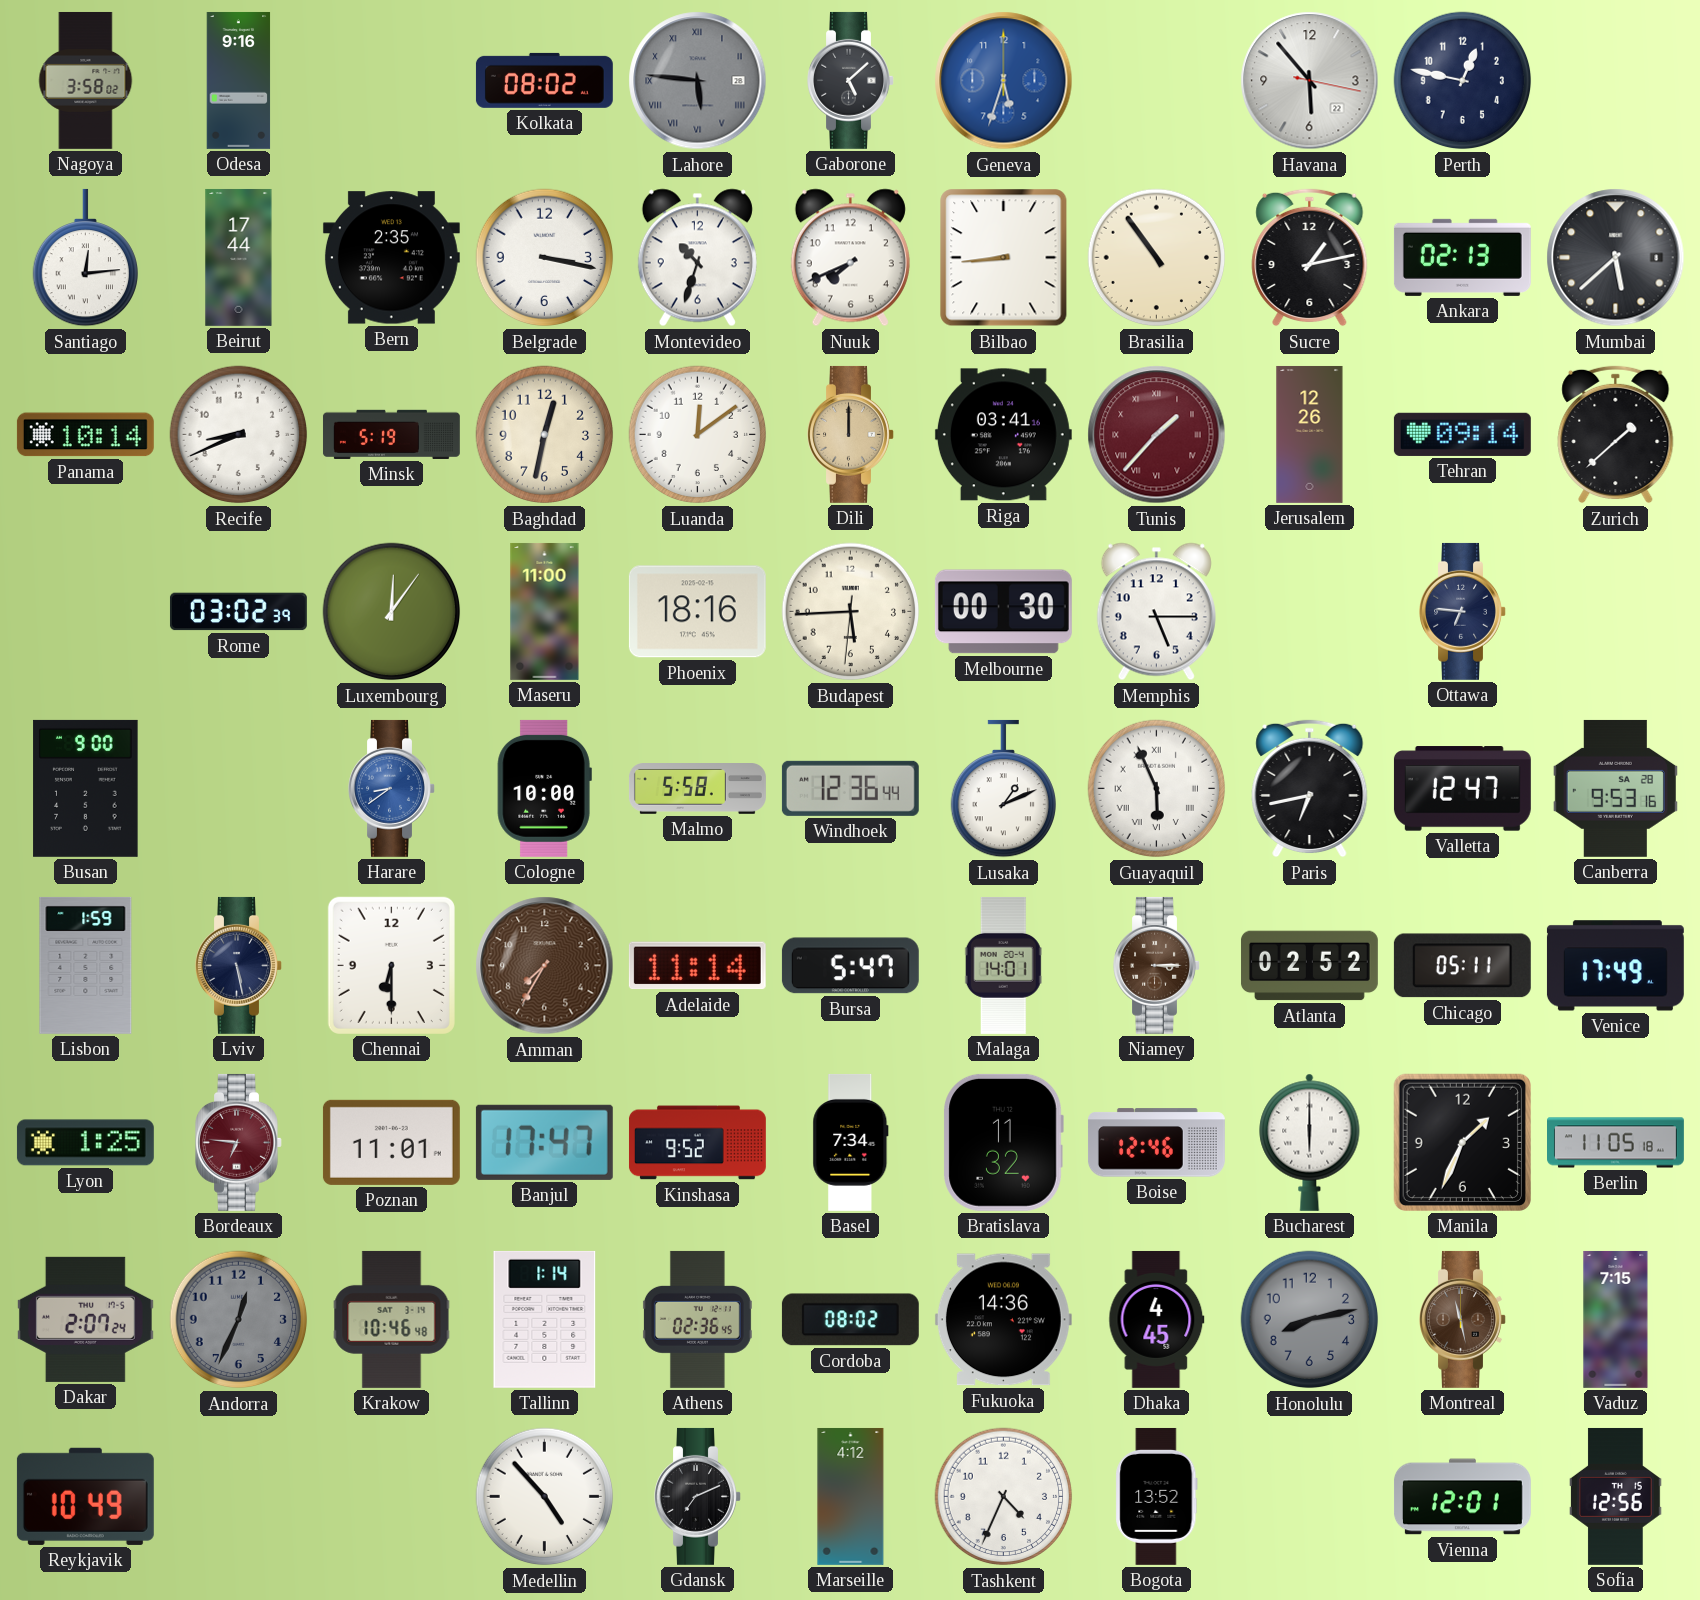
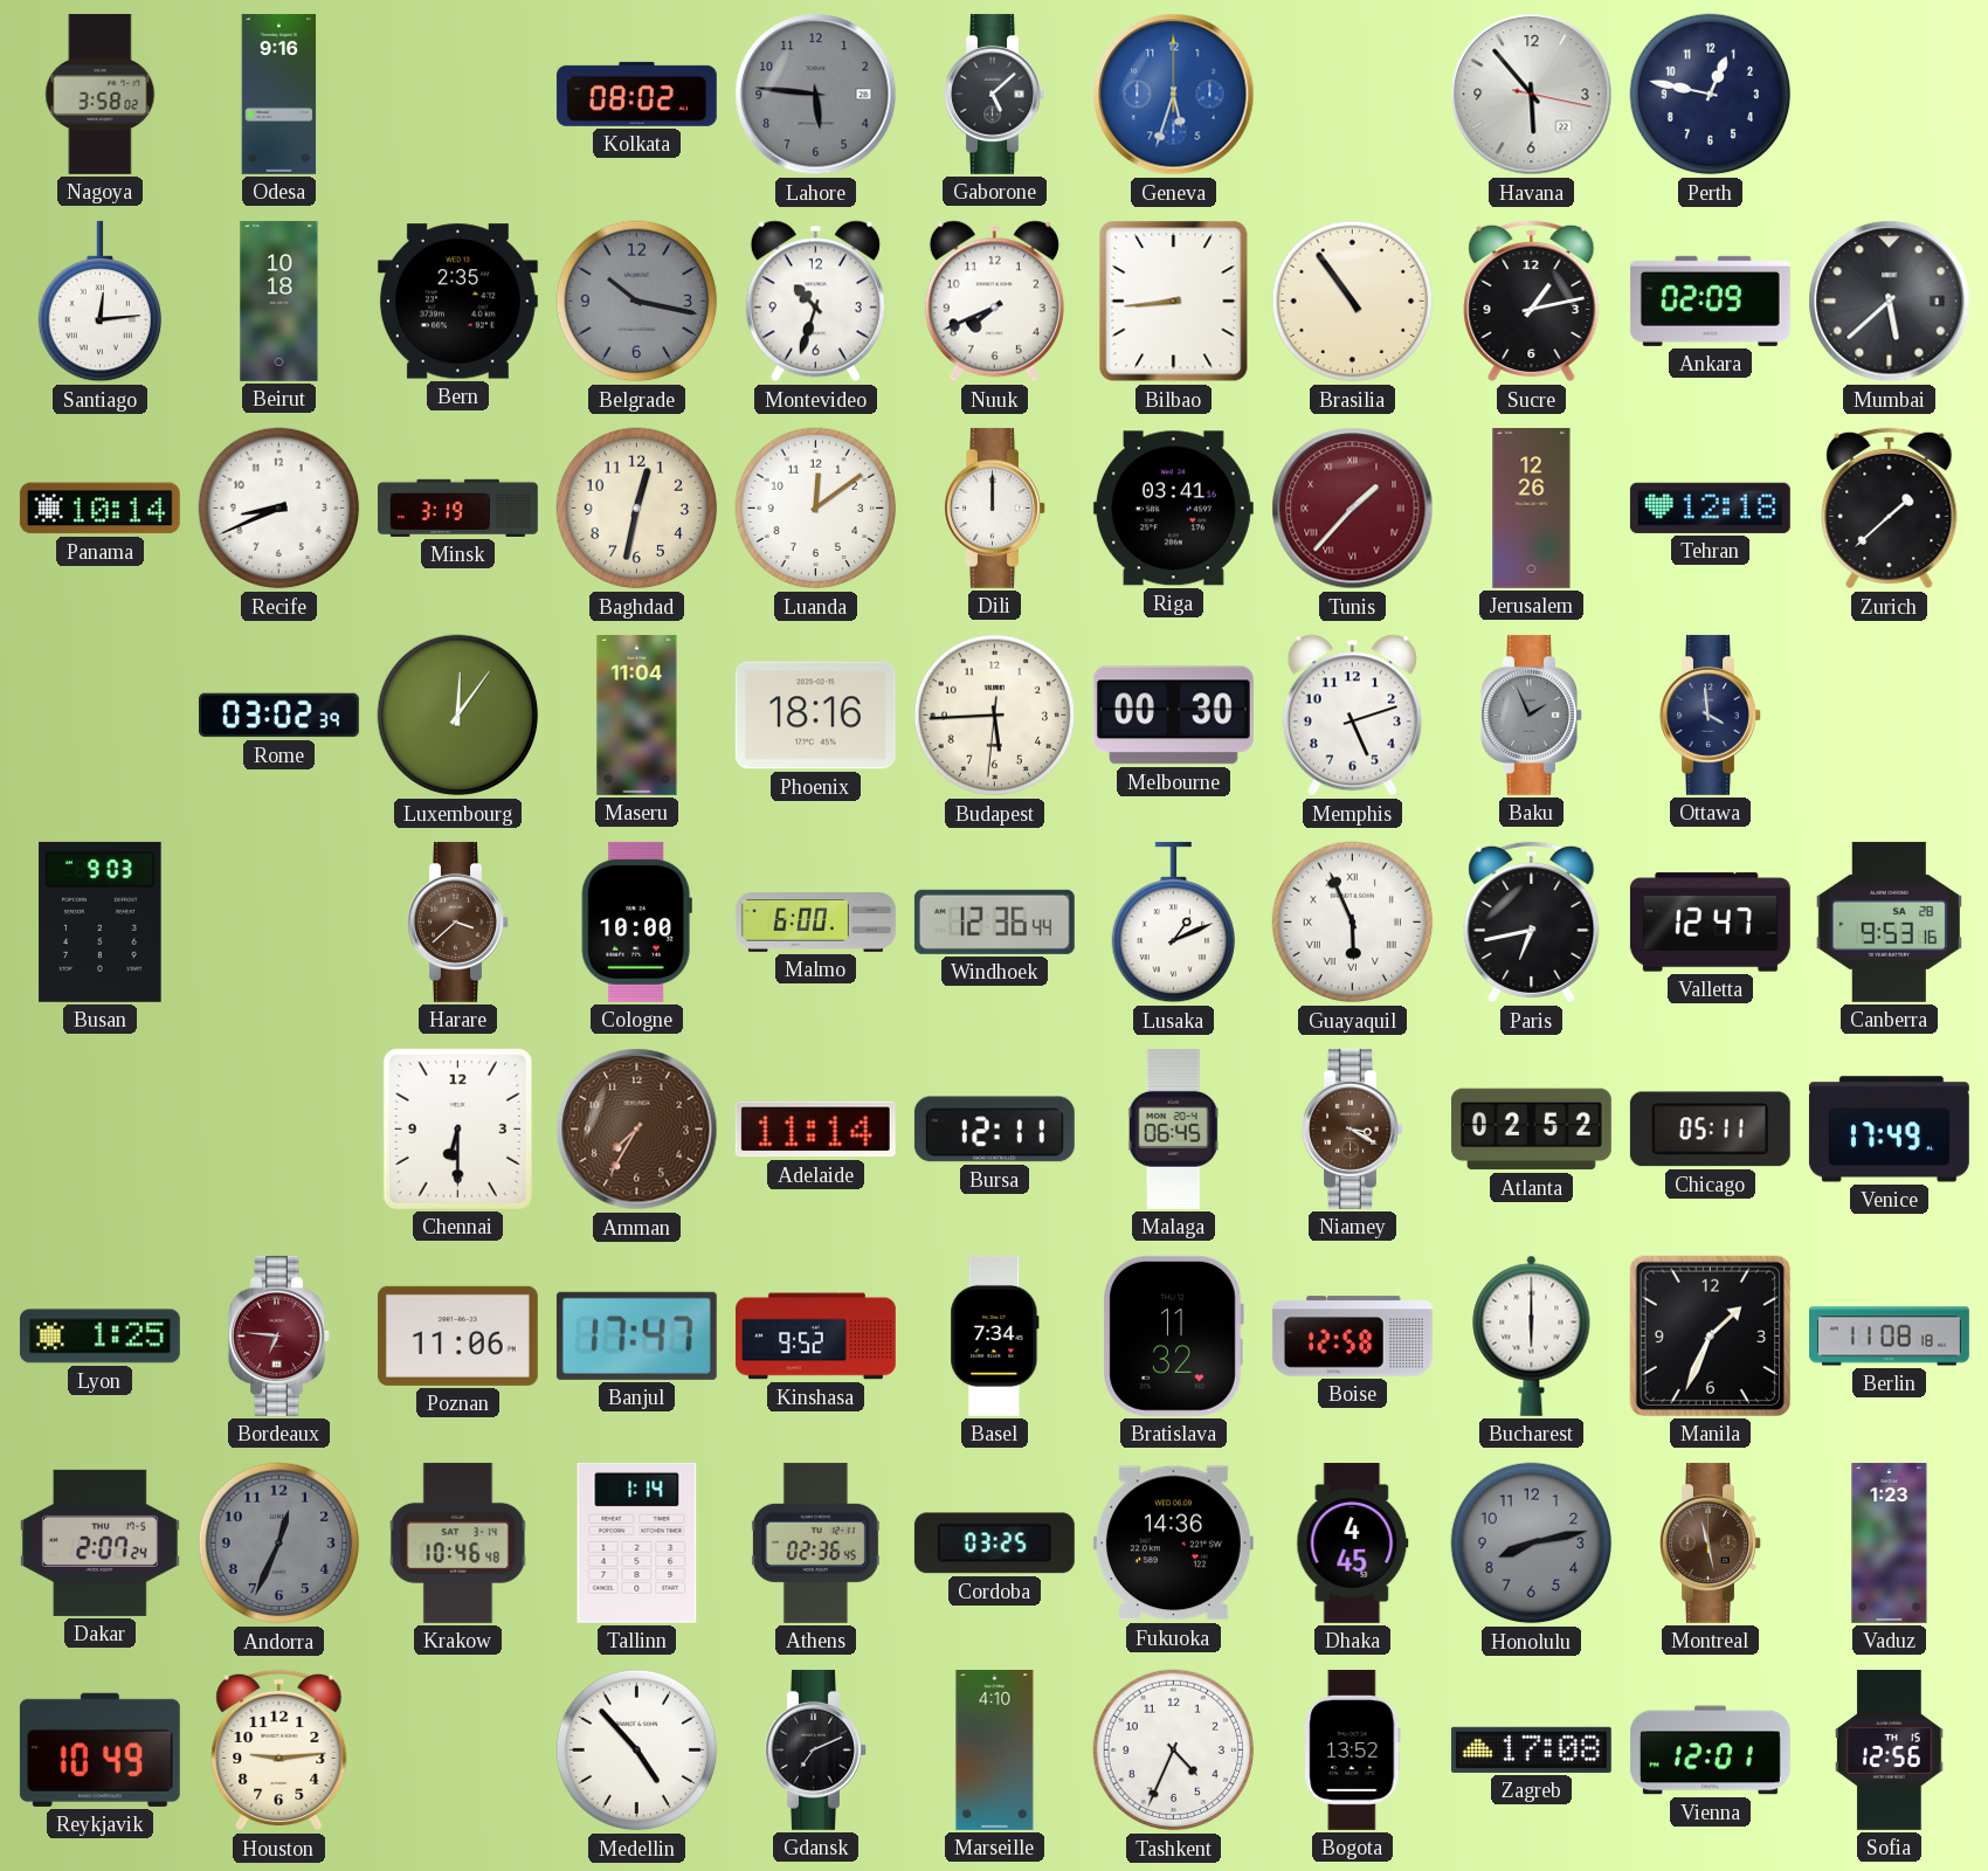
Lahore numerals: Roman -> Arabic (816, 95)
Beirut: 17:44 -> 10:18 (279, 301)
Belgrade: 3:17 -> 10:17 (637, 302)
Belgrade dial: white -> grey (637, 302)
Ankara: 02:13 -> 02:09 (1710, 301)
Minsk: 5:19 -> 3:19 (457, 508)
Dili dial: champagne -> white (995, 508)
Tehran: 09:14 -> 12:18 (1710, 508)
Maseru: 11:00 -> 11:04 (637, 714)
Memphis: 5:15 -> 5:12 (1352, 716)
Baku: none -> 1:56 (1532, 714)
Ottawa: 6:46 -> 3:59 (1711, 714)
Busan: 9:00 -> 9:03 (101, 921)
Harare: 8:39 -> 3:38 (458, 921)
Harare dial: blue -> brown (458, 921)
Malmo: 5:58 -> 6:00 (815, 923)
Lisbon: 1:59 -> none (86, 965)
Lviv: 5:28 -> none (239, 965)
Bursa: 5:47 -> 12:11 (994, 1130)
Malaga: 14:01 -> 06:45 (1173, 1128)
Niamey: 3:15 -> 3:20 (1353, 1128)
Poznan: 11:01 -> 11:06 (457, 1335)
Boise: 12:46 -> 12:58 (1352, 1337)
Berlin: 11:05 -> 11:08 (1890, 1337)
Cordoba: 08:02 -> 03:25 (994, 1544)
Vaduz: 7:15 -> 1:23 (1890, 1542)
Houston: none -> 9:14 (279, 1751)
Marseille: 4:12 -> 4:10 (995, 1749)
Zagreb: none -> 17:08 (1531, 1749)
